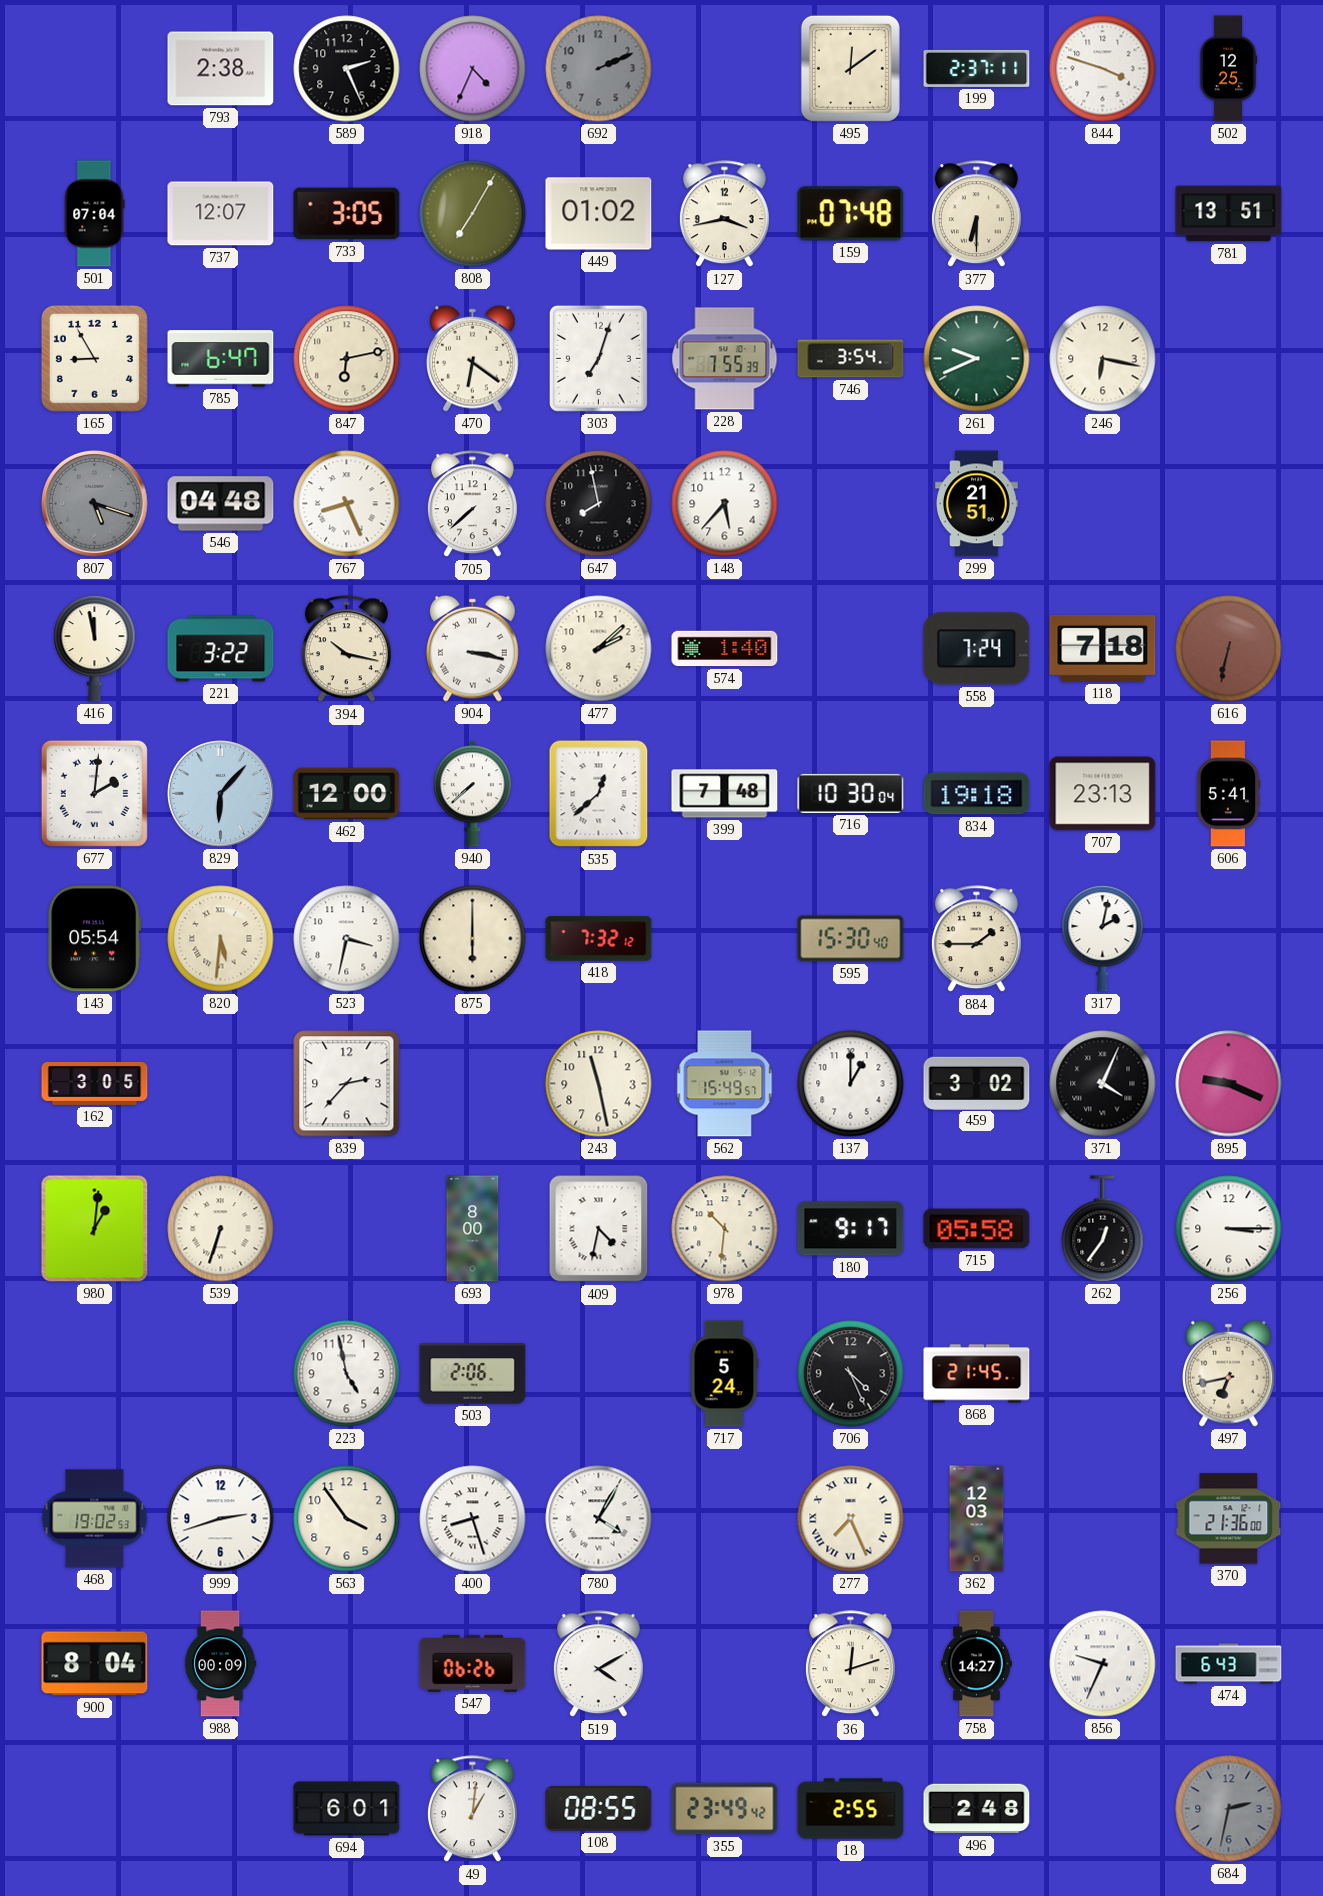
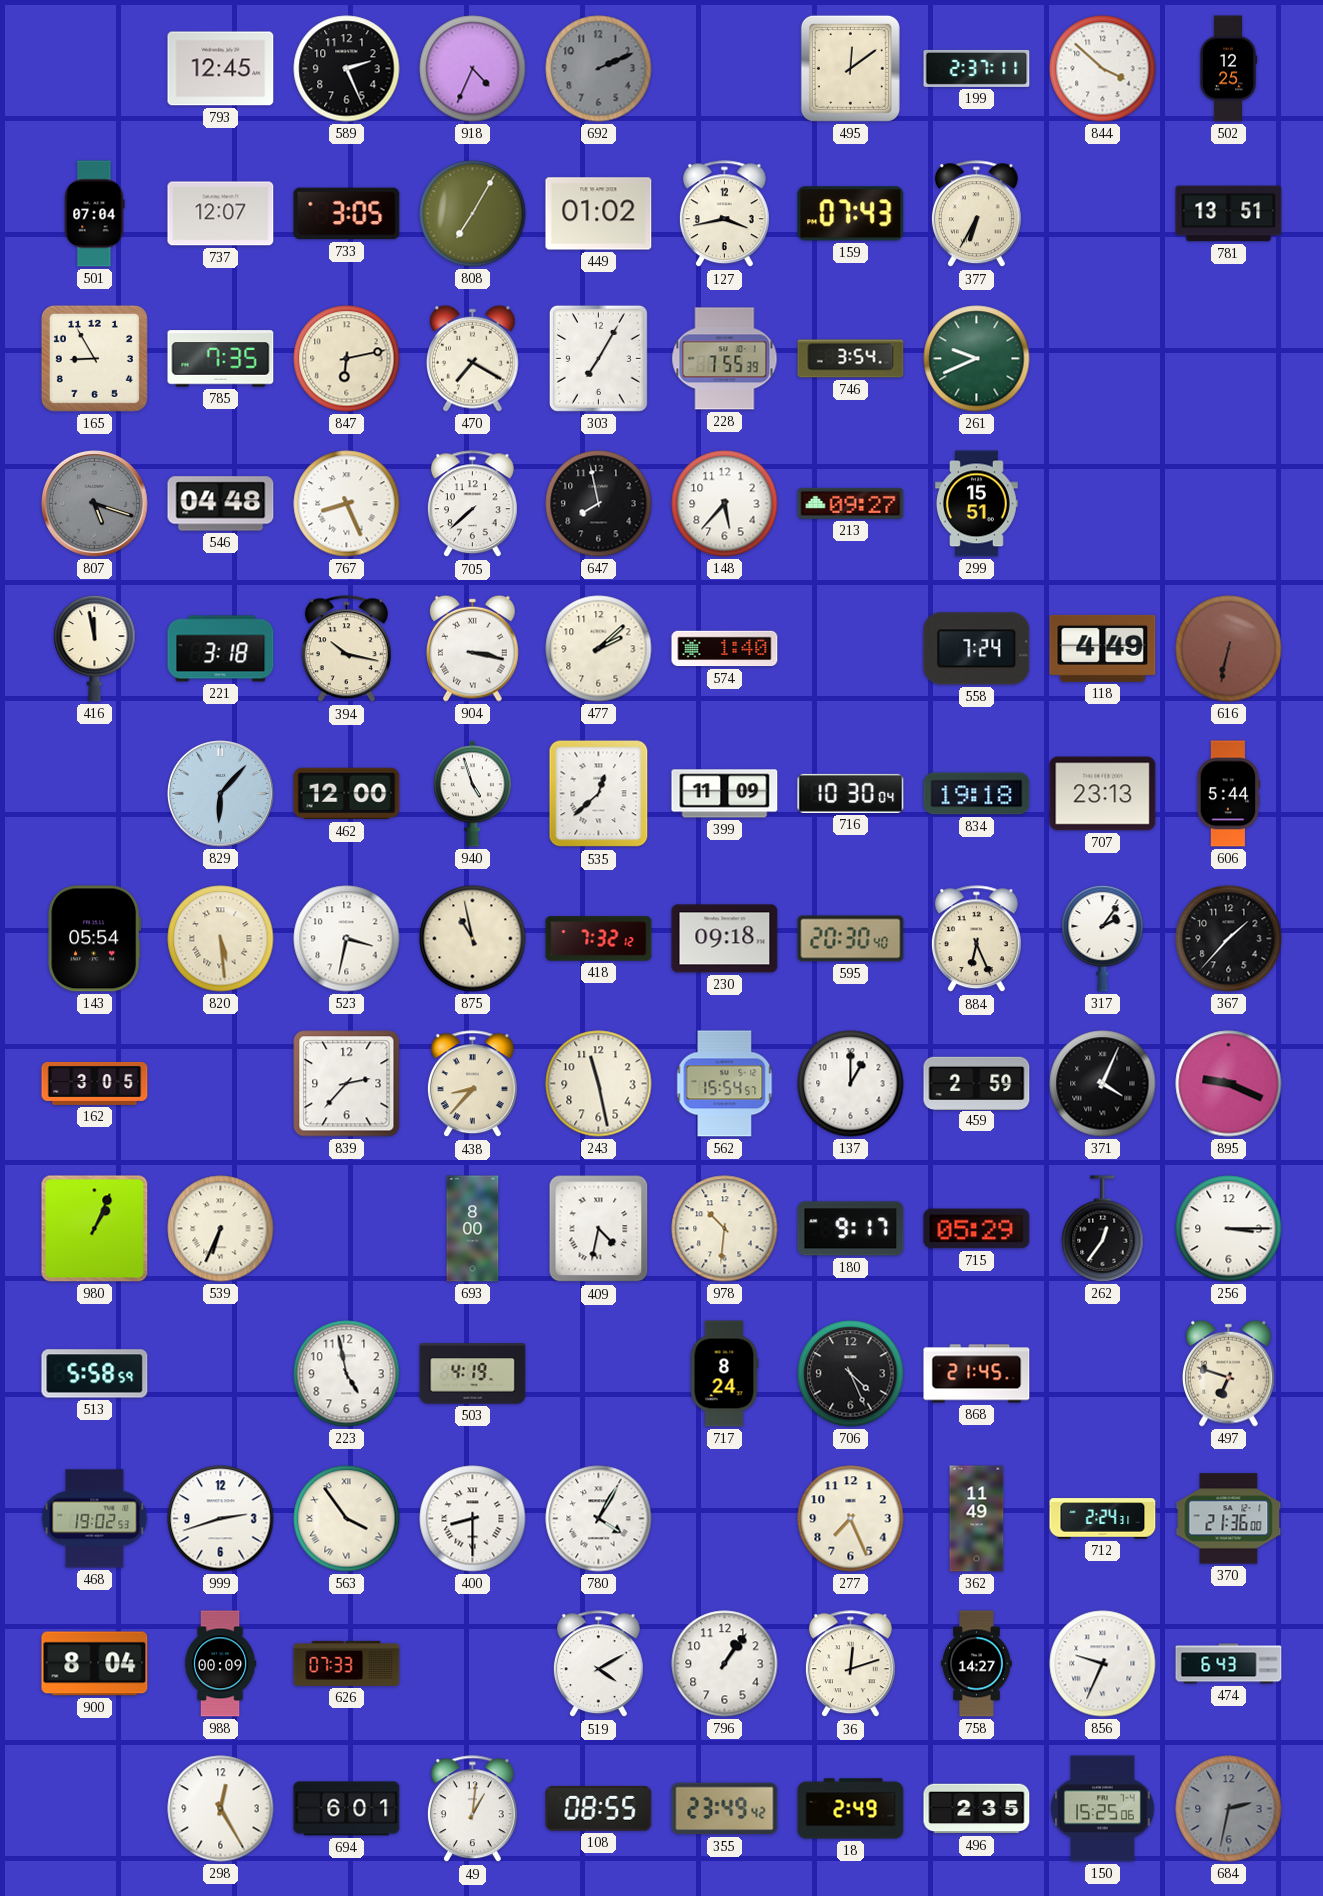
793: 2:38 -> 12:45 (221, 69)
844: 3:48 -> 3:52 (1103, 69)
159: 07:48 -> 07:43 (851, 214)
377: 6:30 -> 6:35 (976, 214)
785: 6:47 -> 7:35 (221, 359)
470: 6:21 -> 7:20 (473, 358)
303: 7:03 -> 7:05 (598, 358)
246: 6:17 -> none (1103, 359)
213: none -> 09:27 (851, 503)
299: 21:51 -> 15:51 (977, 504)
221: 3:22 -> 3:18 (221, 649)
118: 7:18 -> 4:49 (1103, 648)
677: 2:01 -> none (94, 793)
940: 7:38 -> 4:57 (472, 794)
399: 7:48 -> 11:09 (725, 794)
606: 5:41 -> 5:44 (1228, 794)
820: 5:31 -> 5:29 (221, 939)
875: 6:00 -> 10:58 (473, 939)
230: none -> 09:18 (725, 939)
595: 15:30 -> 20:30 (851, 939)
884: 1:45 -> 6:26 (976, 939)
317: 2:02 -> 2:06 (1103, 938)
367: none -> 1:37 (1229, 939)
438: none -> 8:37 (472, 1084)
562: 15:49 -> 15:54 (725, 1084)
459: 3:02 -> 2:59 (977, 1083)
980: 1:01 -> 1:04 (95, 1229)
539: 6:33 -> 6:34 (221, 1229)
715: 05:58 -> 05:29 (977, 1229)
513: none -> 5:58 (95, 1374)
503: 2:06 -> 4:19 (473, 1374)
717: 5:24 -> 8:24 (724, 1374)
497: 6:43 -> 6:48 (1229, 1373)
563 numerals: Arabic -> Roman (347, 1519)
400: 8:27 -> 8:30 (473, 1519)
277 numerals: Roman -> Arabic (851, 1519)
362: 12:03 -> 11:49 (977, 1519)
712: none -> 2:24 (1103, 1519)
626: none -> 07:33 (347, 1663)
547: 06:26 -> none (473, 1663)
796: none -> 1:06 (725, 1664)
298: none -> 12:25 (221, 1809)
18: 2:55 -> 2:49 (851, 1809)
496: 2:48 -> 2:35 (977, 1809)
150: none -> 15:25 (1103, 1809)
